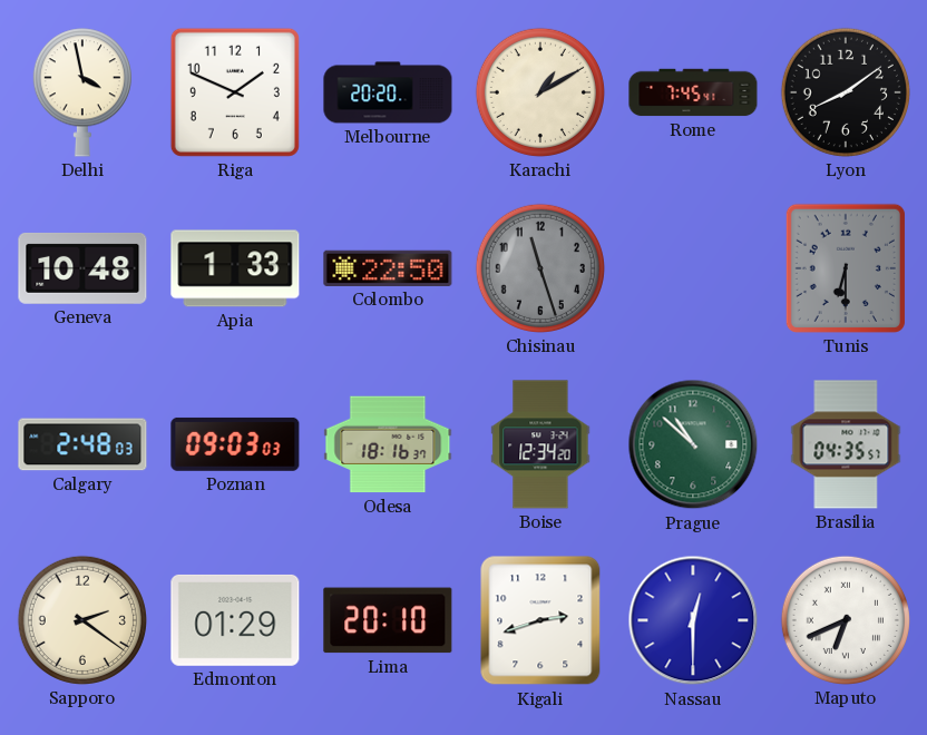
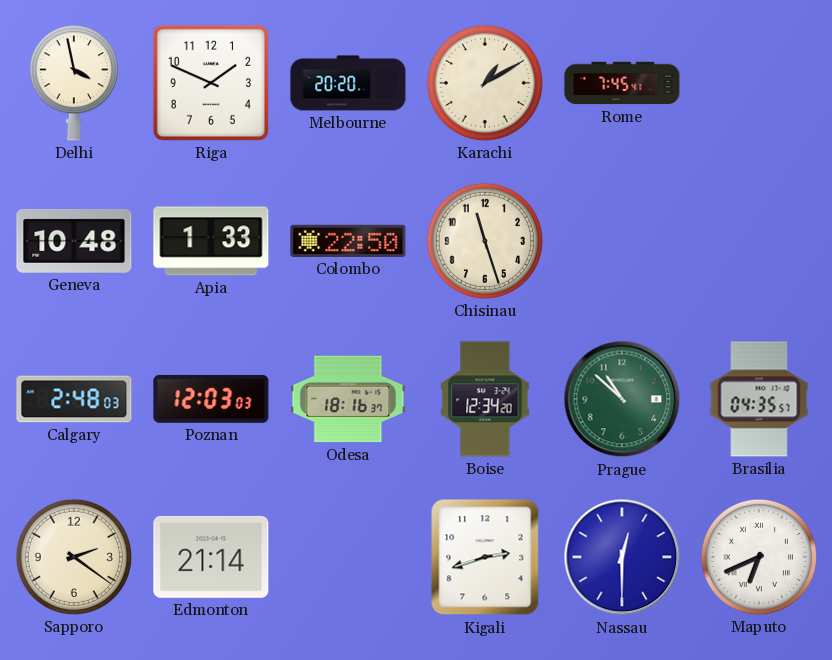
Lyon: 8:09 -> none (846, 92)
Chisinau dial: grey -> cream (485, 241)
Tunis: 6:30 -> none (846, 268)
Poznan: 09:03 -> 12:03 (211, 399)
Edmonton: 01:29 -> 21:14 (211, 557)
Lima: 20:10 -> none (388, 620)
